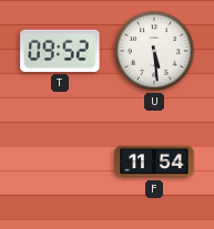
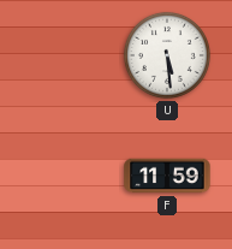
T: 09:52 -> none (60, 51)
F: 11:54 -> 11:59 (167, 176)
